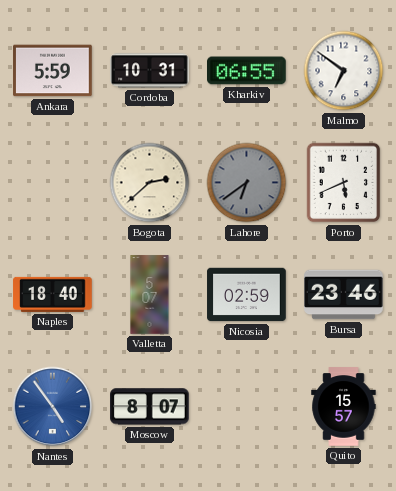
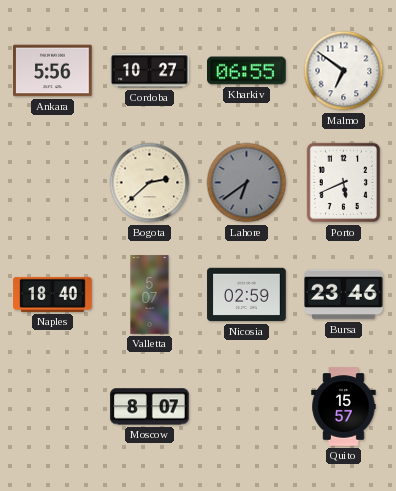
Ankara: 5:59 -> 5:56 (53, 71)
Cordoba: 10:31 -> 10:27 (150, 71)
Nantes: 4:54 -> none (53, 407)
